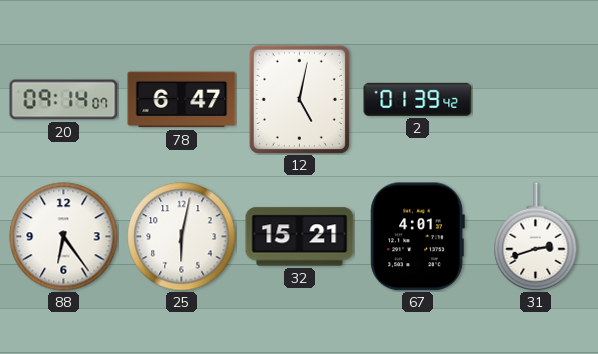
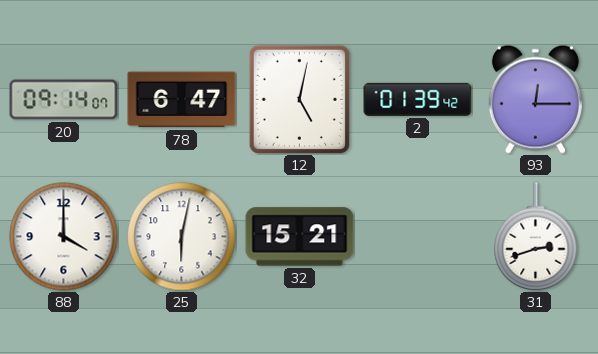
93: none -> 12:15 (535, 99)
88: 6:24 -> 4:00 (64, 237)
67: 4:01 -> none (417, 237)
